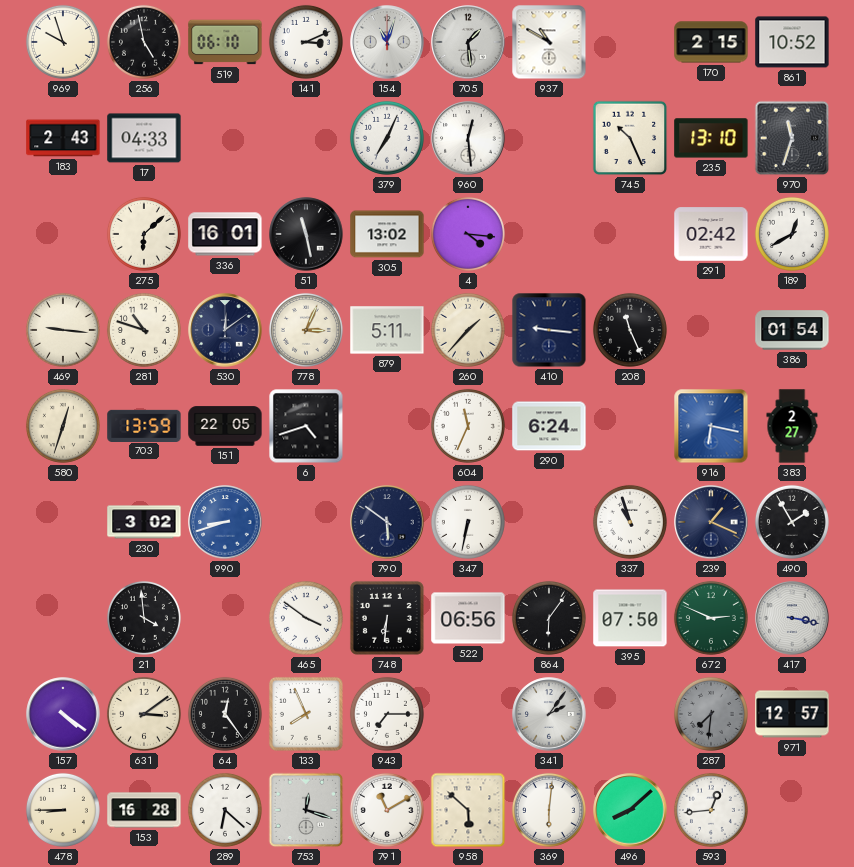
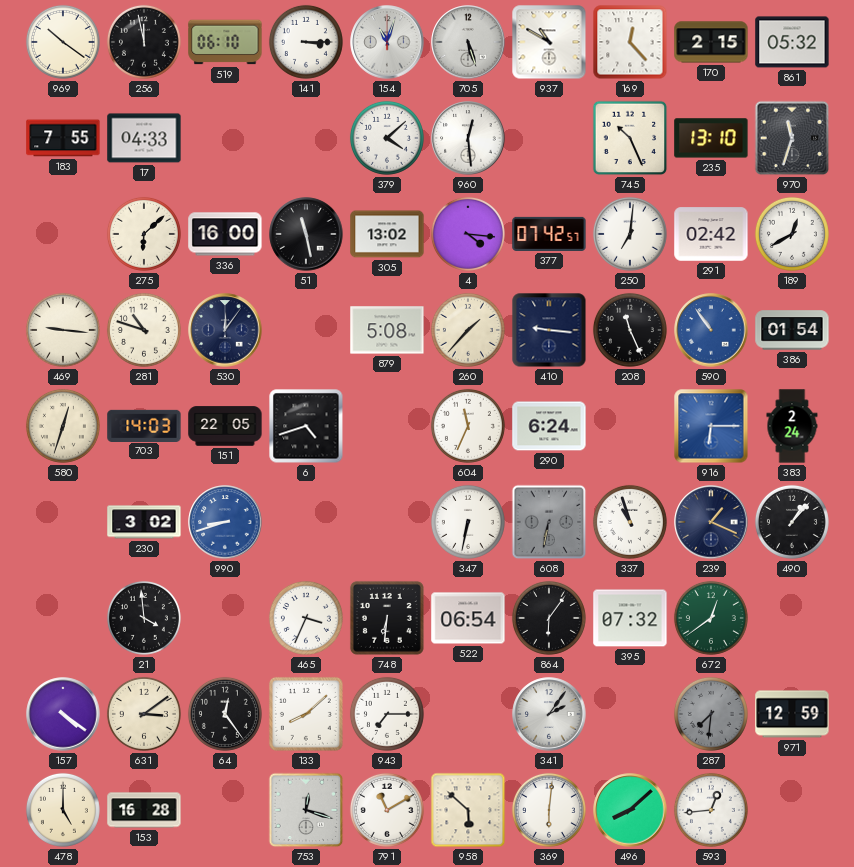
969: 9:57 -> 10:21 (63, 42)
256: 4:58 -> 11:58 (144, 42)
141: 3:11 -> 3:15 (306, 42)
705: 1:29 -> 5:27 (468, 42)
169: none -> 12:23 (630, 42)
861: 10:52 -> 05:32 (792, 42)
183: 2:43 -> 7:55 (63, 138)
379: 7:04 -> 4:08 (387, 138)
336: 16:01 -> 16:00 (225, 234)
377: none -> 07:42 (549, 234)
250: none -> 7:01 (630, 234)
530: 12:09 -> 12:06 (225, 330)
778: 3:04 -> none (306, 330)
879: 5:11 -> 5:08 (387, 330)
590: none -> 10:54 (711, 330)
703: 13:59 -> 14:03 (144, 425)
916: 6:17 -> 6:15 (711, 426)
383: 2:27 -> 2:24 (792, 426)
790: 5:51 -> none (387, 522)
608: none -> 6:32 (549, 522)
490: 1:55 -> 1:07 (792, 522)
465: 3:51 -> 3:34 (306, 618)
522: 06:56 -> 06:54 (468, 618)
395: 07:50 -> 07:32 (630, 618)
672: 2:49 -> 12:39 (711, 618)
417: 3:17 -> none (792, 618)
133: 7:56 -> 8:08 (306, 714)
971: 12:57 -> 12:59 (792, 714)
478: 8:45 -> 5:00 (63, 810)
289: 6:22 -> none (225, 810)
